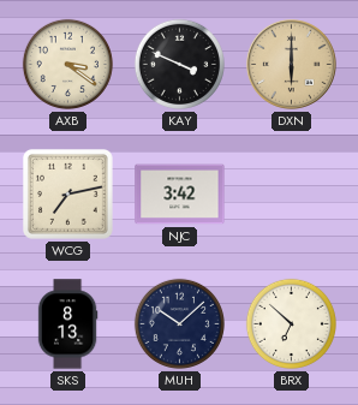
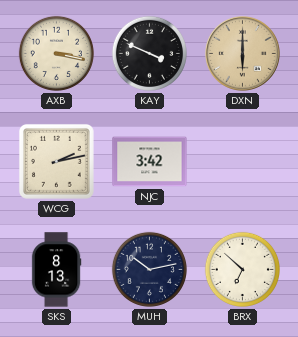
AXB: 3:21 -> 3:17 (56, 53)
WCG: 7:13 -> 2:13 (57, 162)
MUH: 10:08 -> 10:13 (149, 269)
